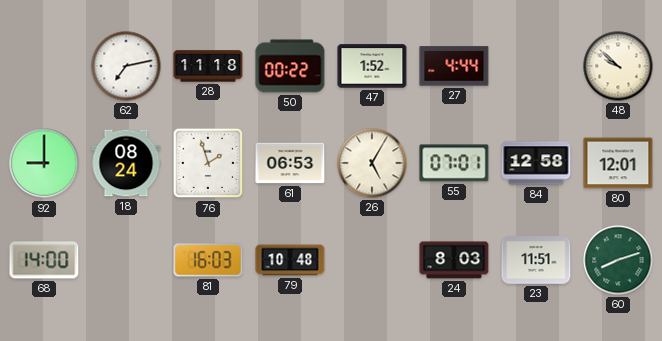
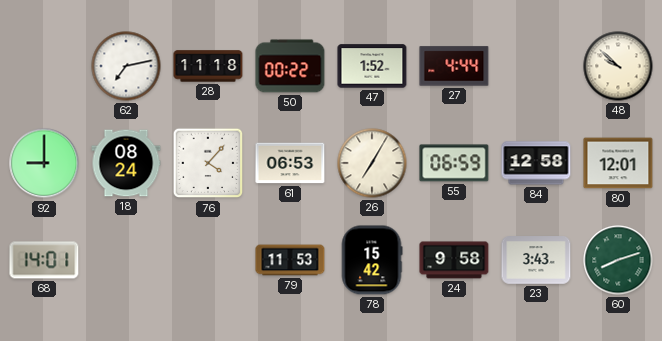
76: 1:57 -> 4:07 (208, 163)
26: 5:05 -> 7:05 (372, 163)
55: 07:01 -> 06:59 (454, 163)
68: 14:00 -> 14:01 (44, 260)
81: 16:03 -> none (208, 260)
79: 10:48 -> 11:53 (290, 260)
78: none -> 15:42 (372, 260)
24: 8:03 -> 9:58 (454, 260)
23: 11:51 -> 3:43 (536, 260)
